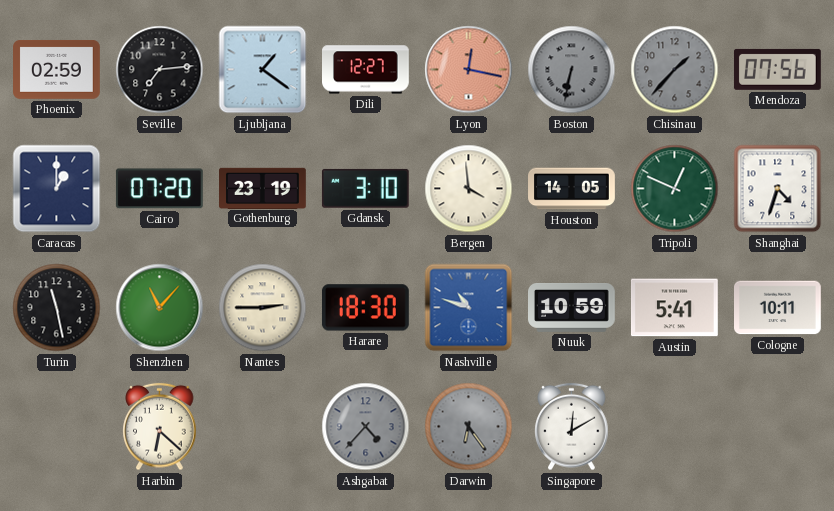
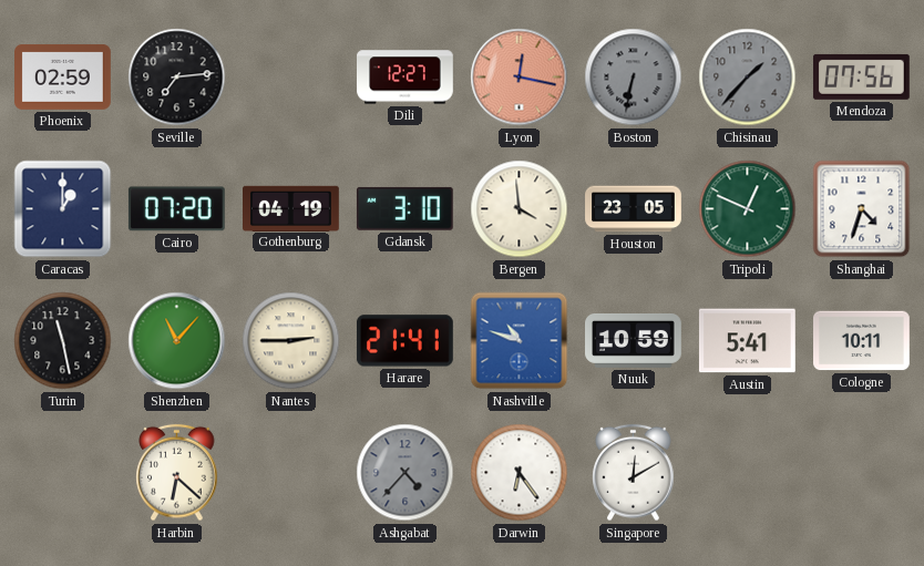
Ljubljana: 1:21 -> none (263, 70)
Gothenburg: 23:19 -> 04:19 (291, 208)
Houston: 14:05 -> 23:05 (634, 209)
Harare: 18:30 -> 21:41 (404, 341)
Darwin dial: grey -> white (520, 473)
